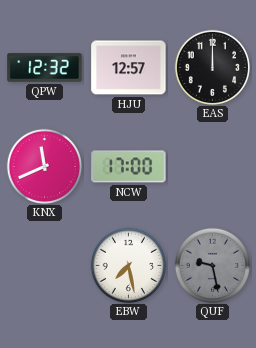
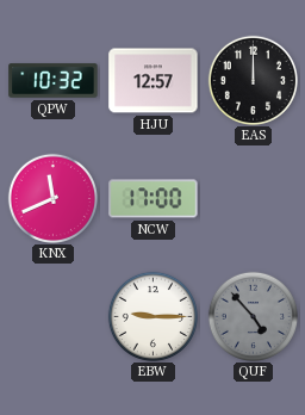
QPW: 12:32 -> 10:32 (54, 81)
EBW: 7:28 -> 9:15 (152, 316)
QUF: 9:28 -> 4:53 (253, 316)
